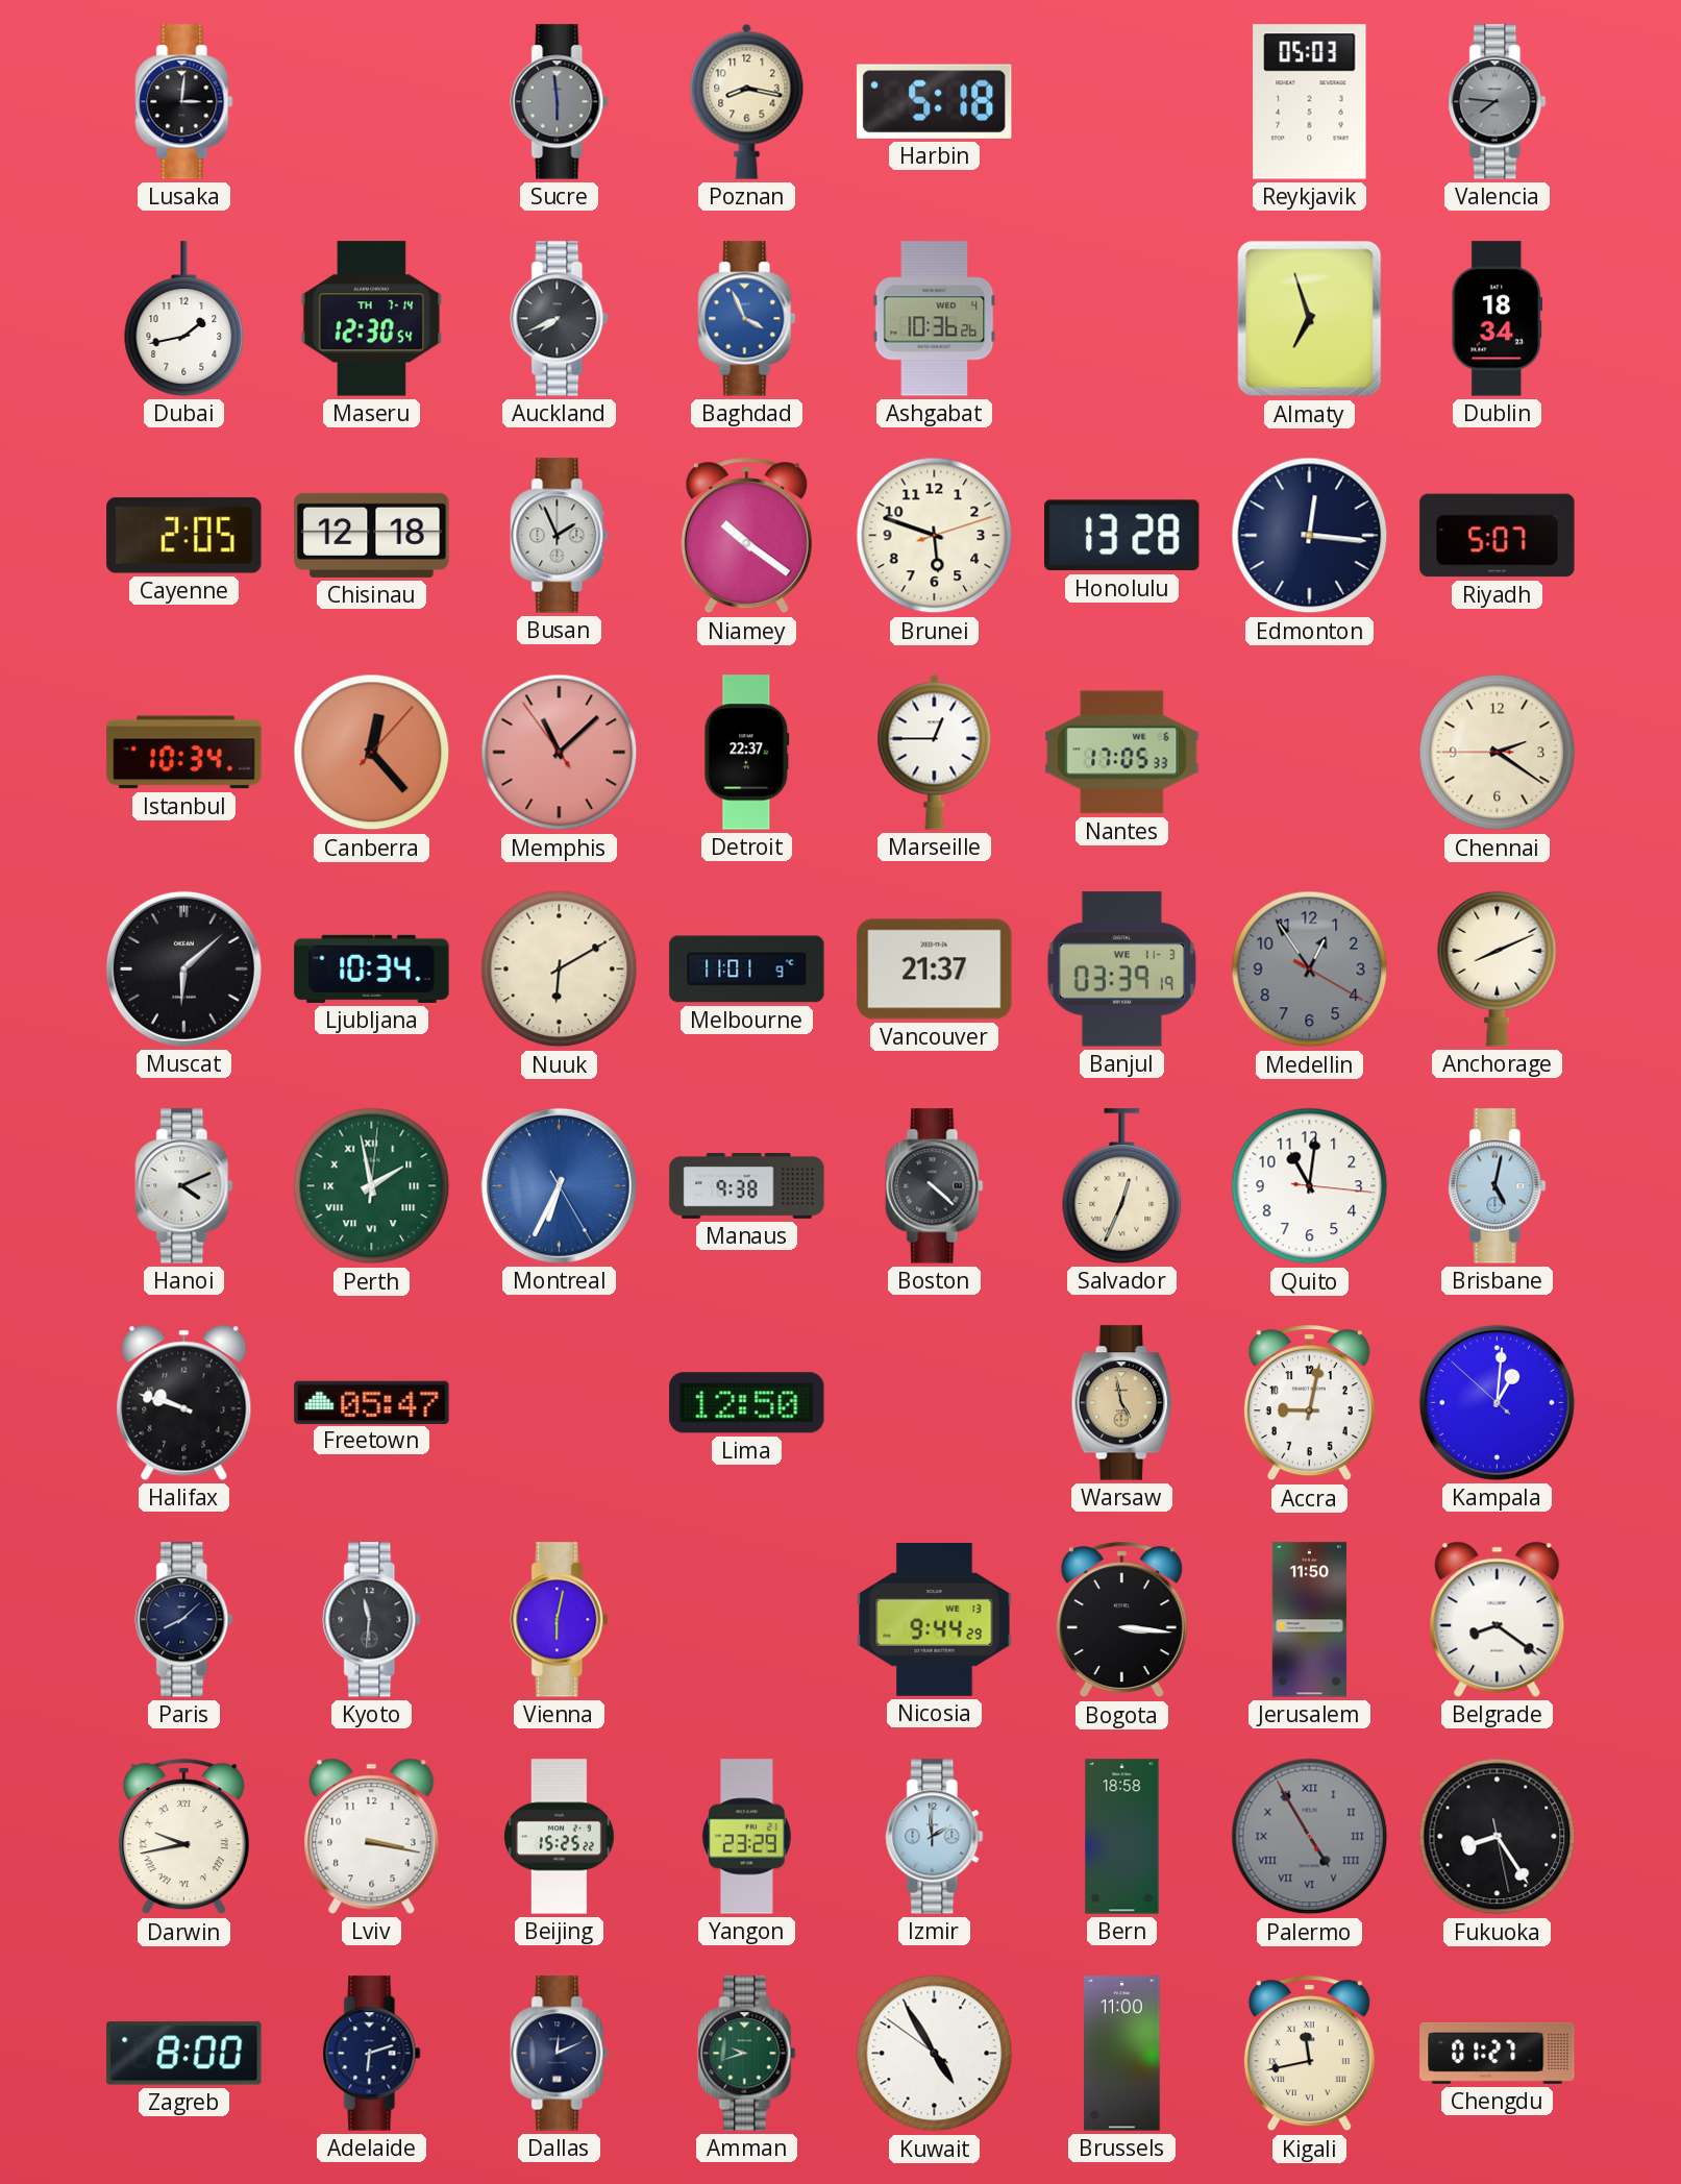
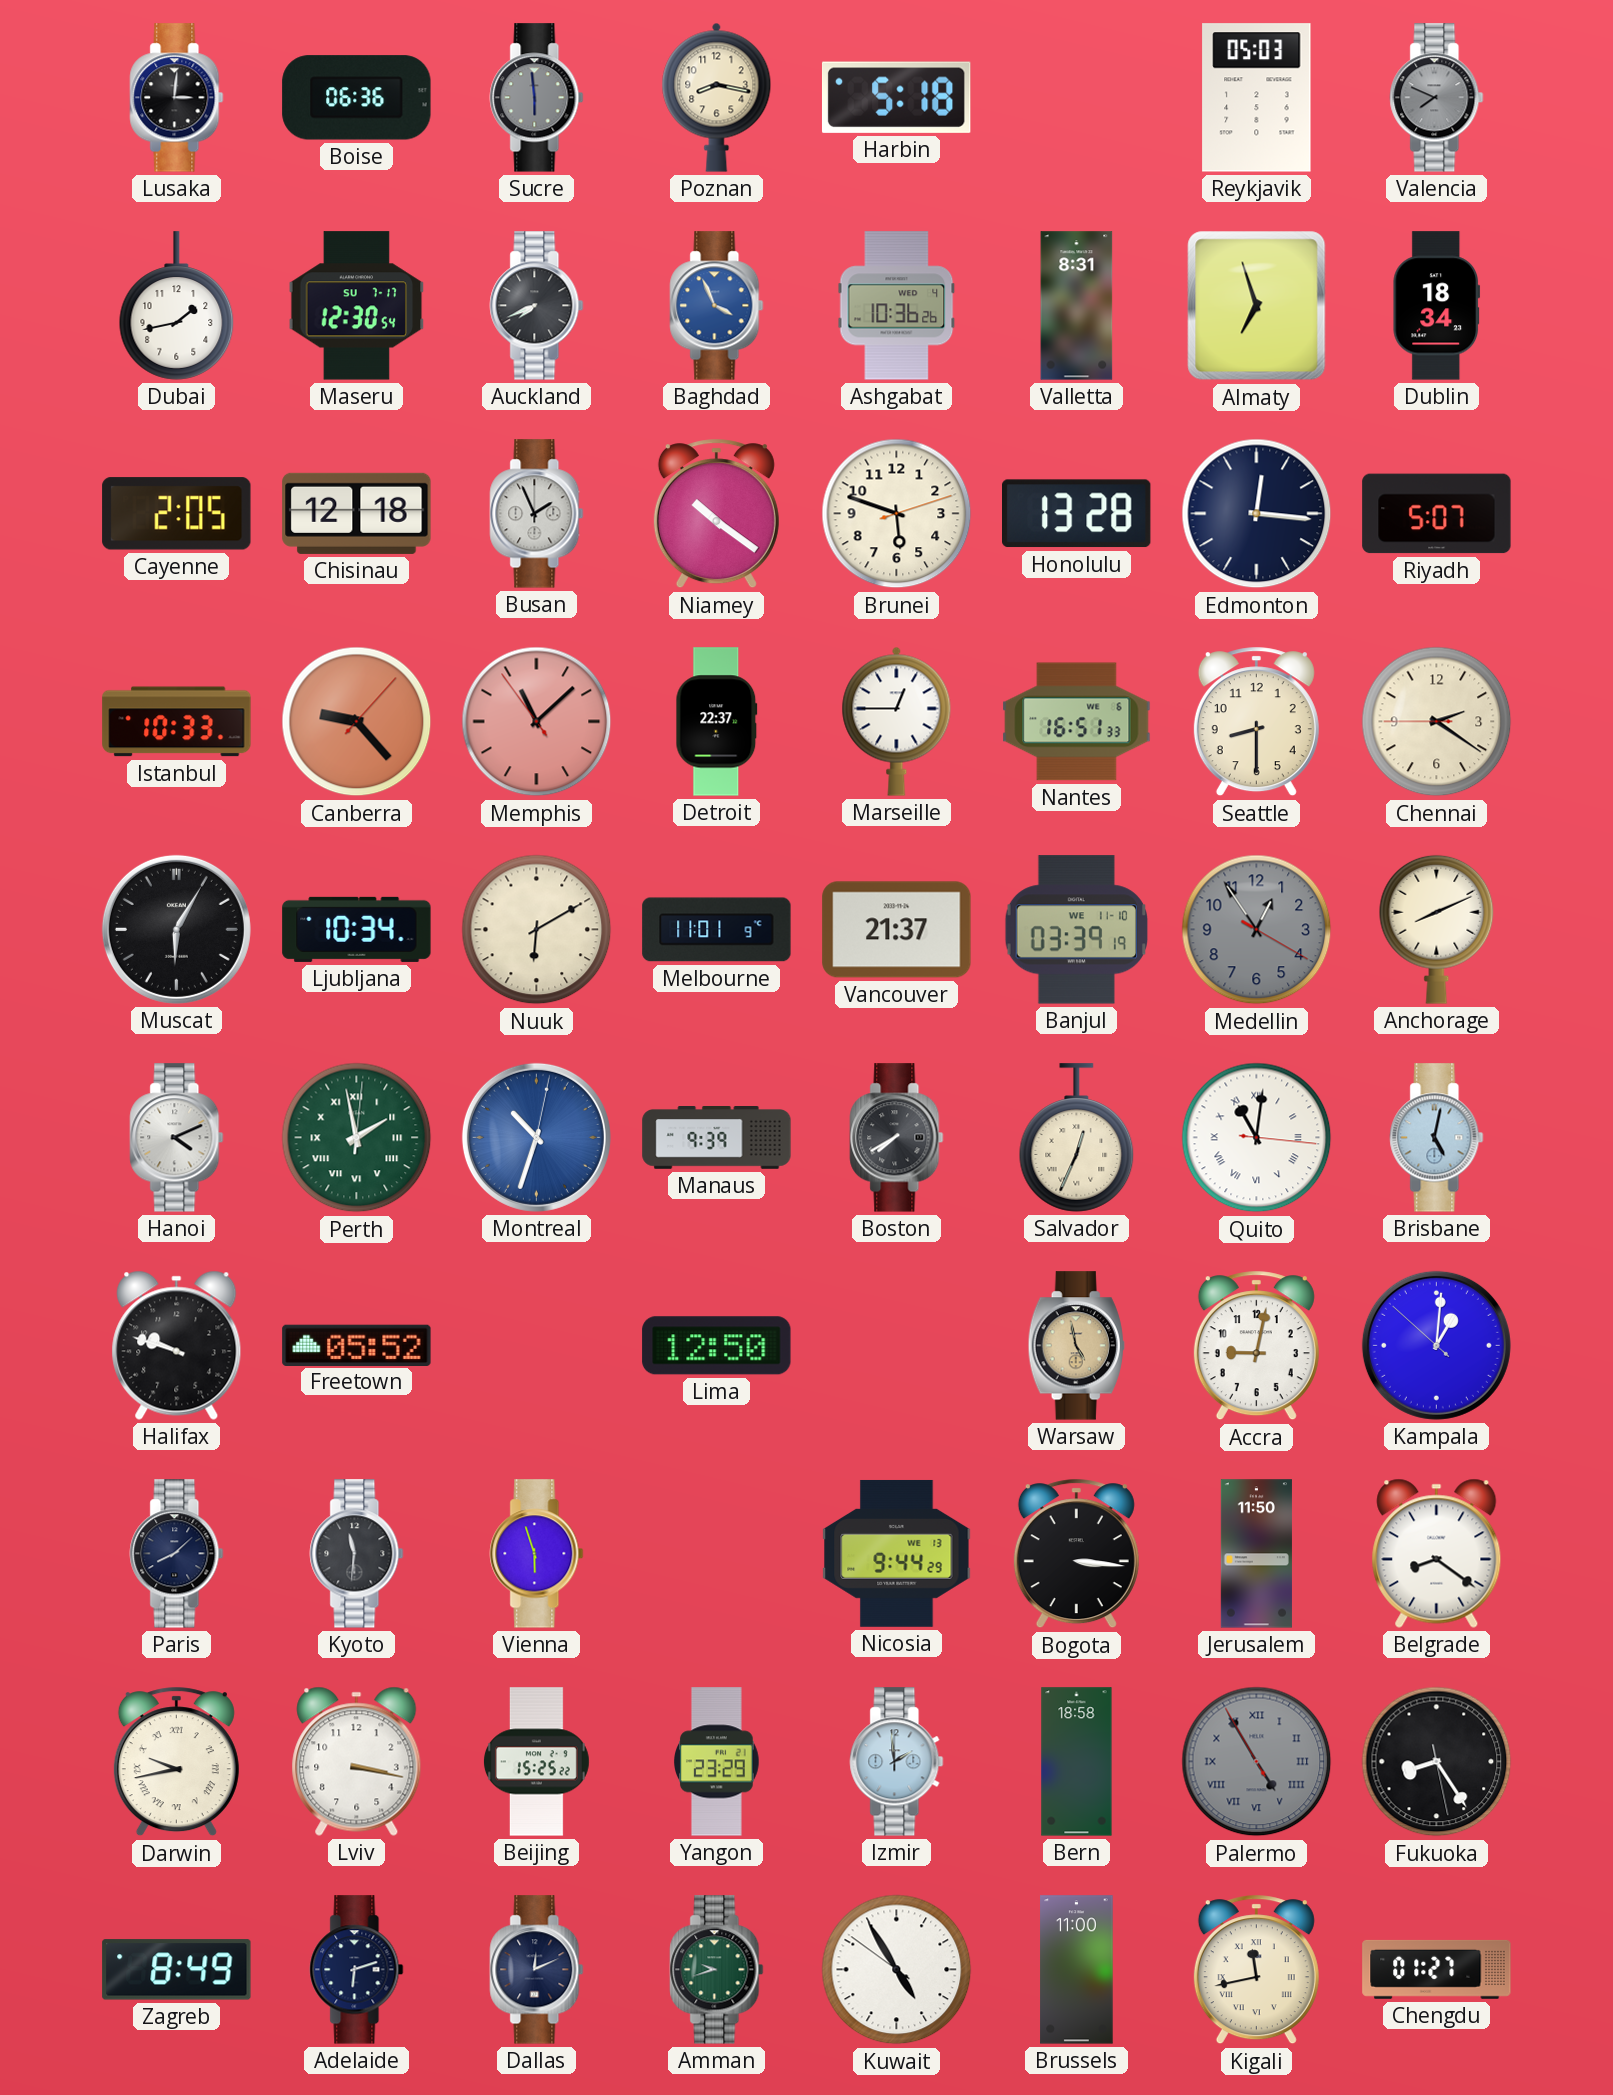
Boise: none -> 06:36 (357, 98)
Valencia: 7:46 -> 7:49 (1437, 98)
Maseru date: TH 7-14 -> SU 7-17 (357, 306)
Valletta: none -> 8:31 (1077, 306)
Istanbul: 10:34 -> 10:33 (177, 722)
Canberra: 12:23 -> 9:23 (357, 722)
Nantes: 17:05 -> 16:51 (1077, 722)
Seattle: none -> 8:30 (1256, 722)
Muscat: 6:08 -> 6:05 (176, 929)
Banjul date: WE 11-3 -> WE 11-10 (1076, 930)
Montreal: 6:34 -> 10:33 (536, 1137)
Manaus: 9:38 -> 9:39 (717, 1138)
Boston: 4:22 -> 7:40 (897, 1138)
Quito numerals: Arabic -> Roman (1257, 1138)
Freetown: 05:47 -> 05:52 (357, 1345)
Vienna: 6:02 -> 5:57 (537, 1554)
Zagreb: 8:00 -> 8:49 (177, 1970)
